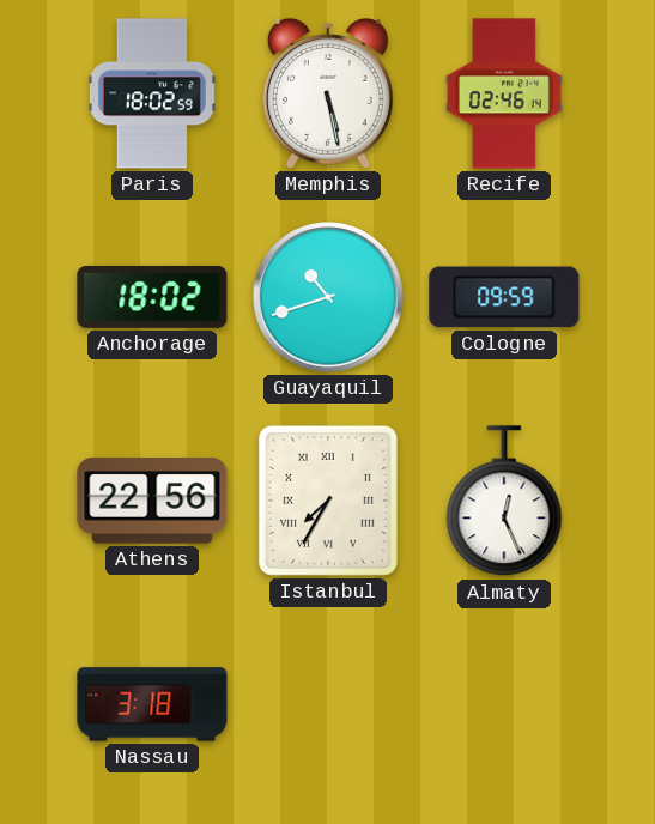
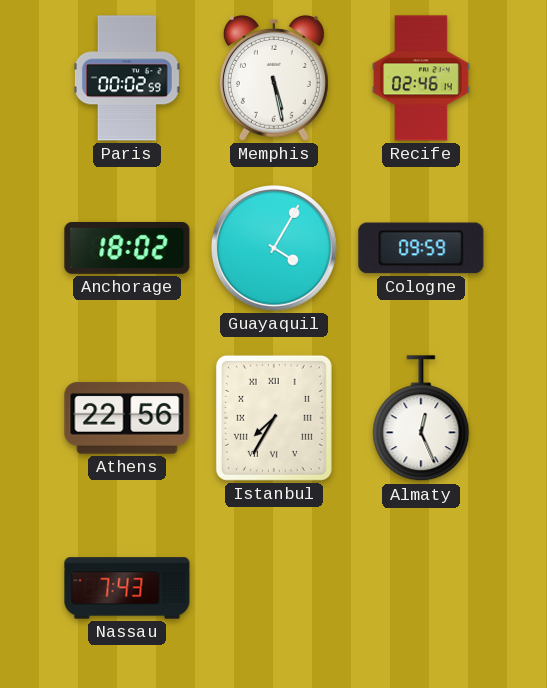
Paris: 18:02 -> 00:02 (127, 78)
Guayaquil: 10:42 -> 4:05 (274, 248)
Nassau: 3:18 -> 7:43 (127, 588)
